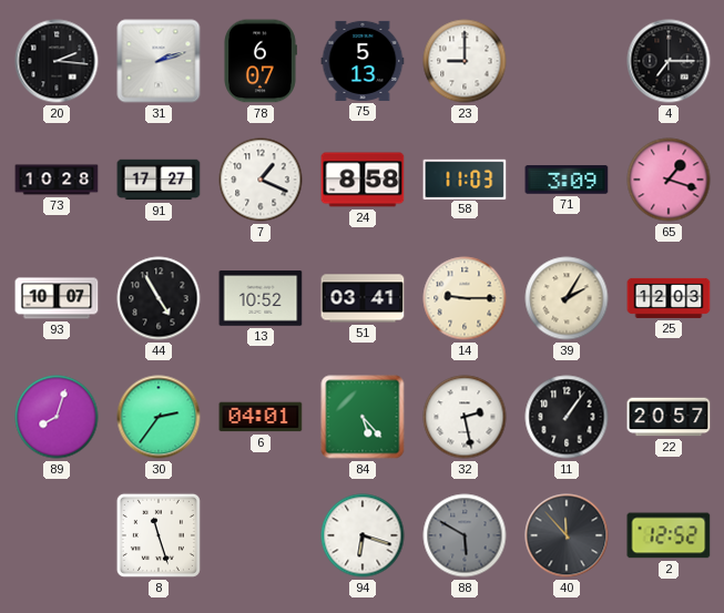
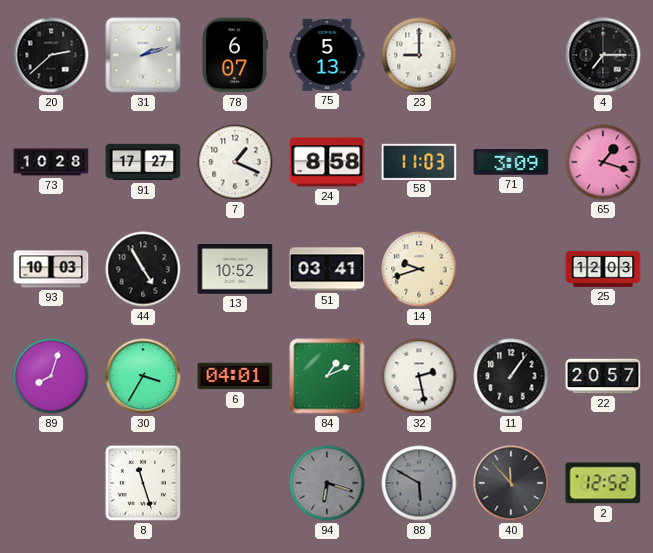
20: 2:16 -> 2:38 (51, 55)
93: 10:07 -> 10:03 (51, 269)
14: 9:15 -> 9:42 (419, 269)
39: 2:05 -> none (567, 298)
30: 2:36 -> 3:35 (143, 376)
84: 5:23 -> 1:11 (327, 376)
94 dial: white -> grey (327, 483)
